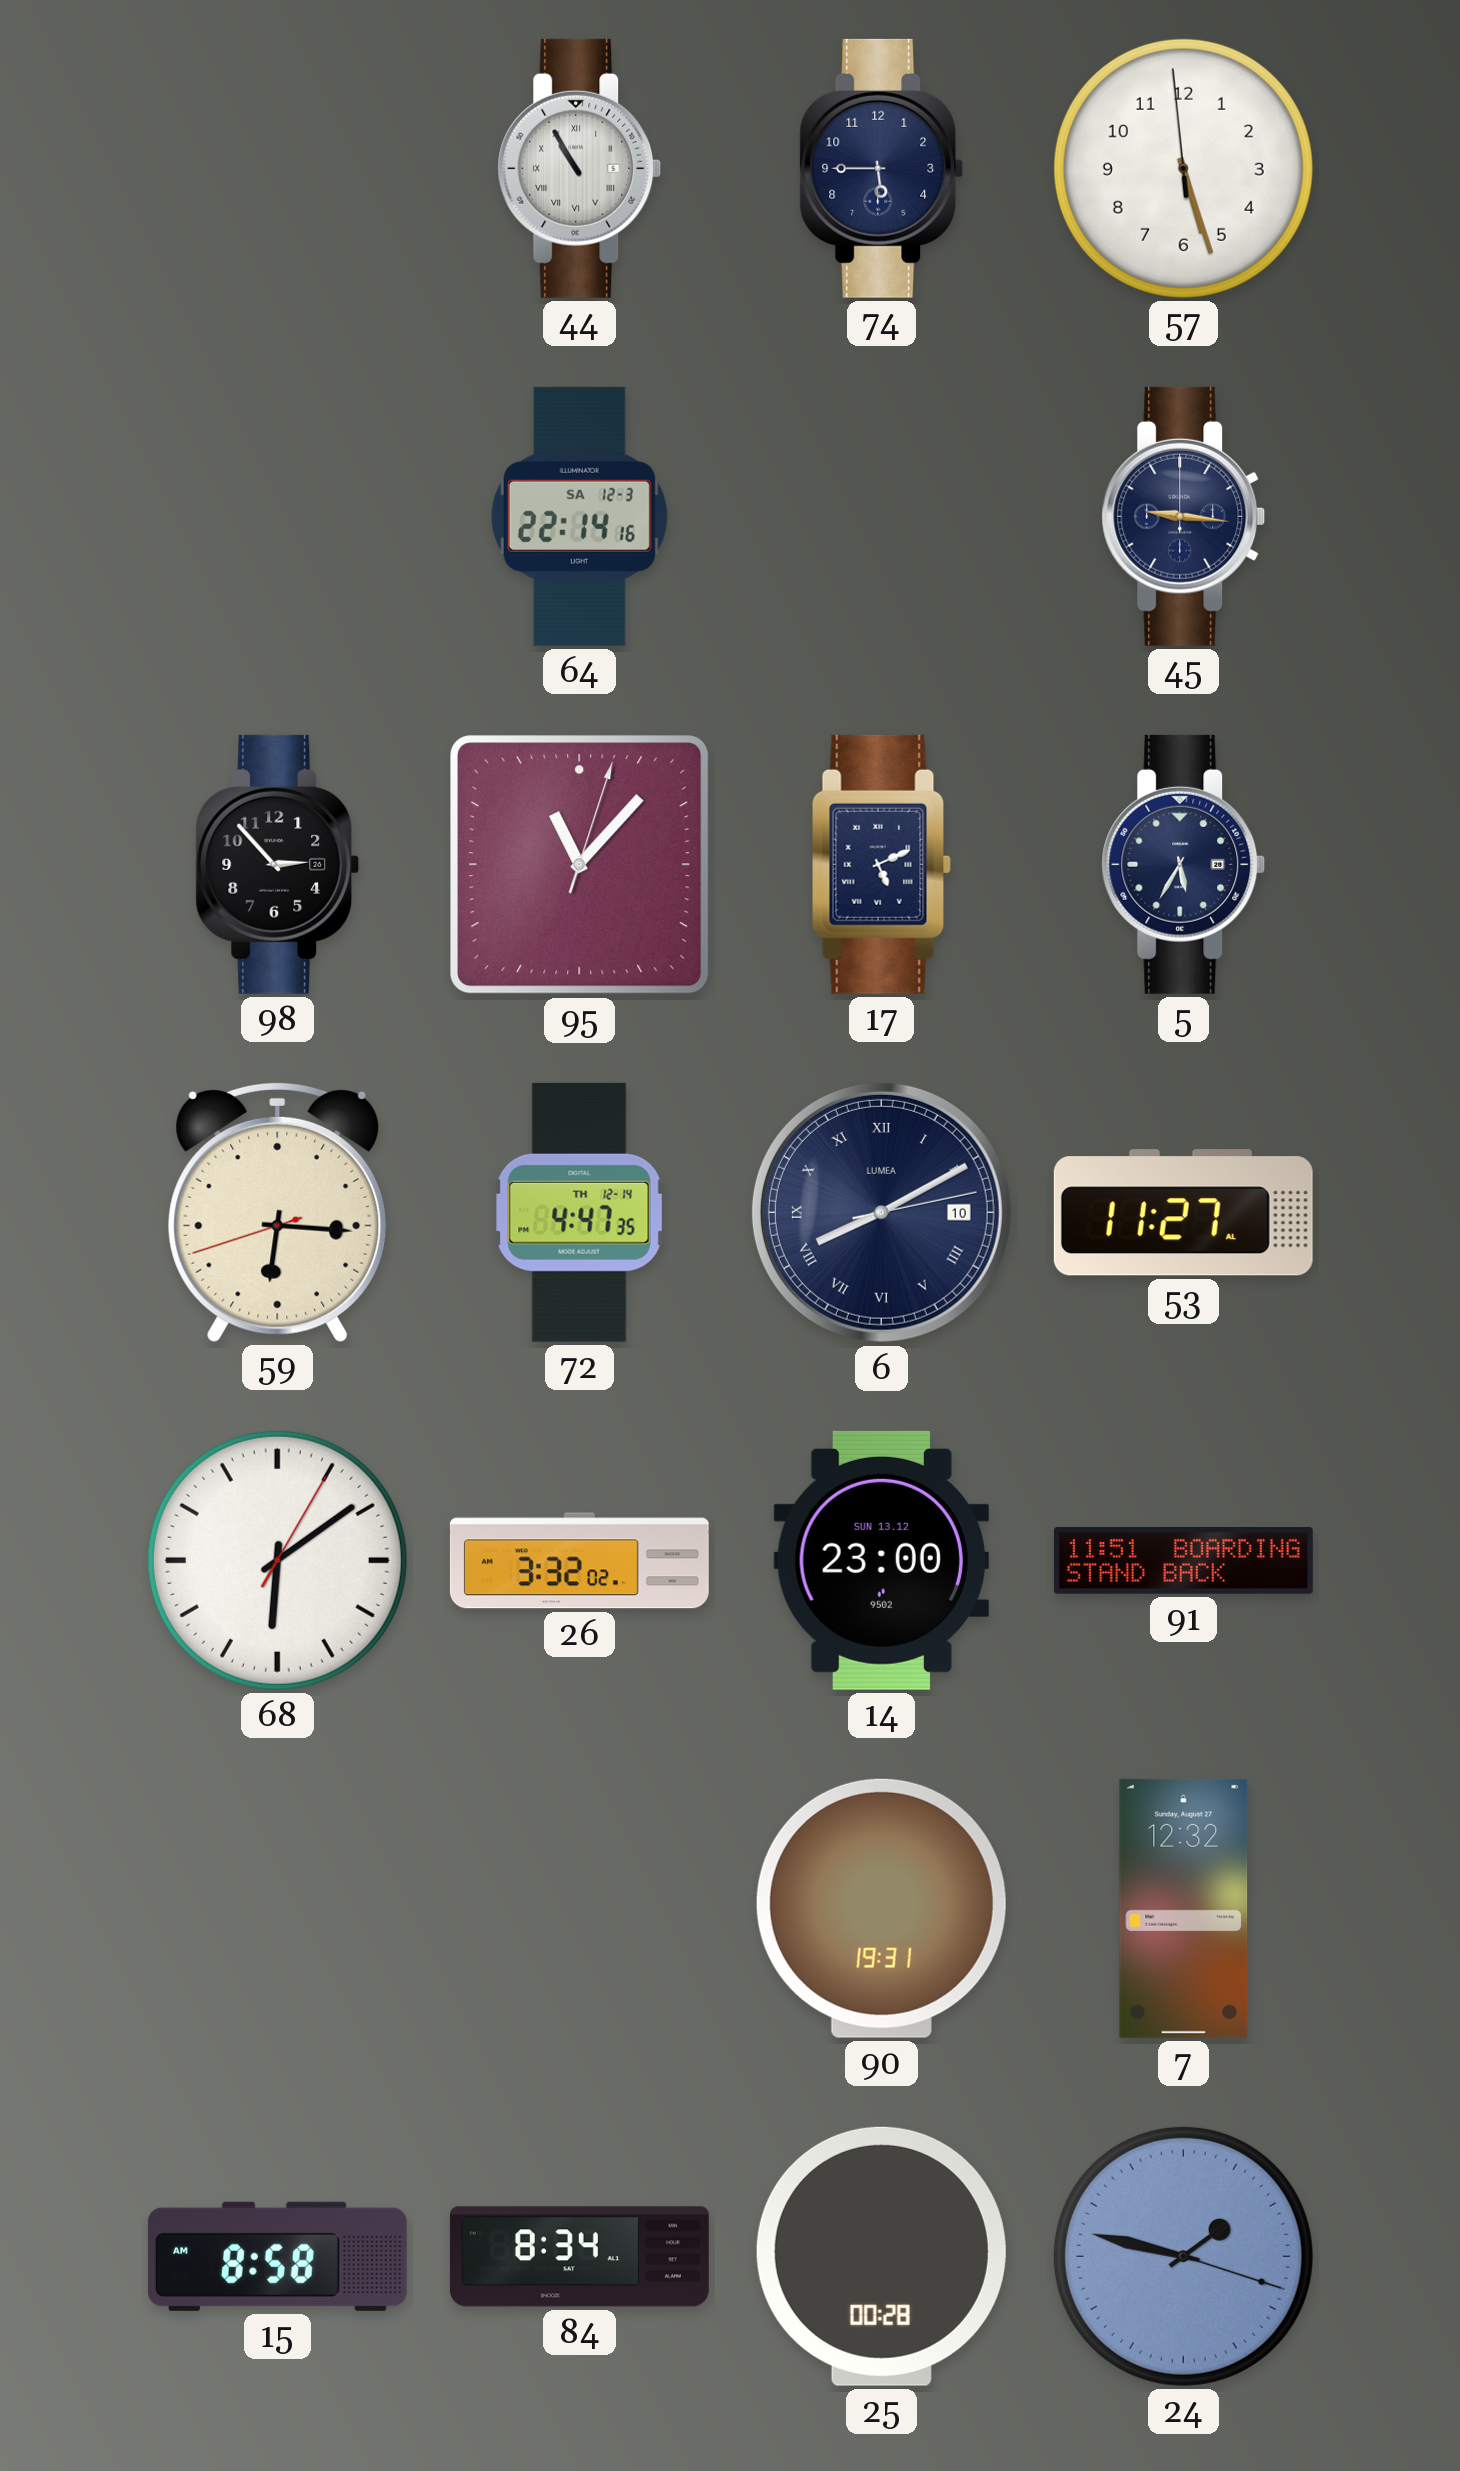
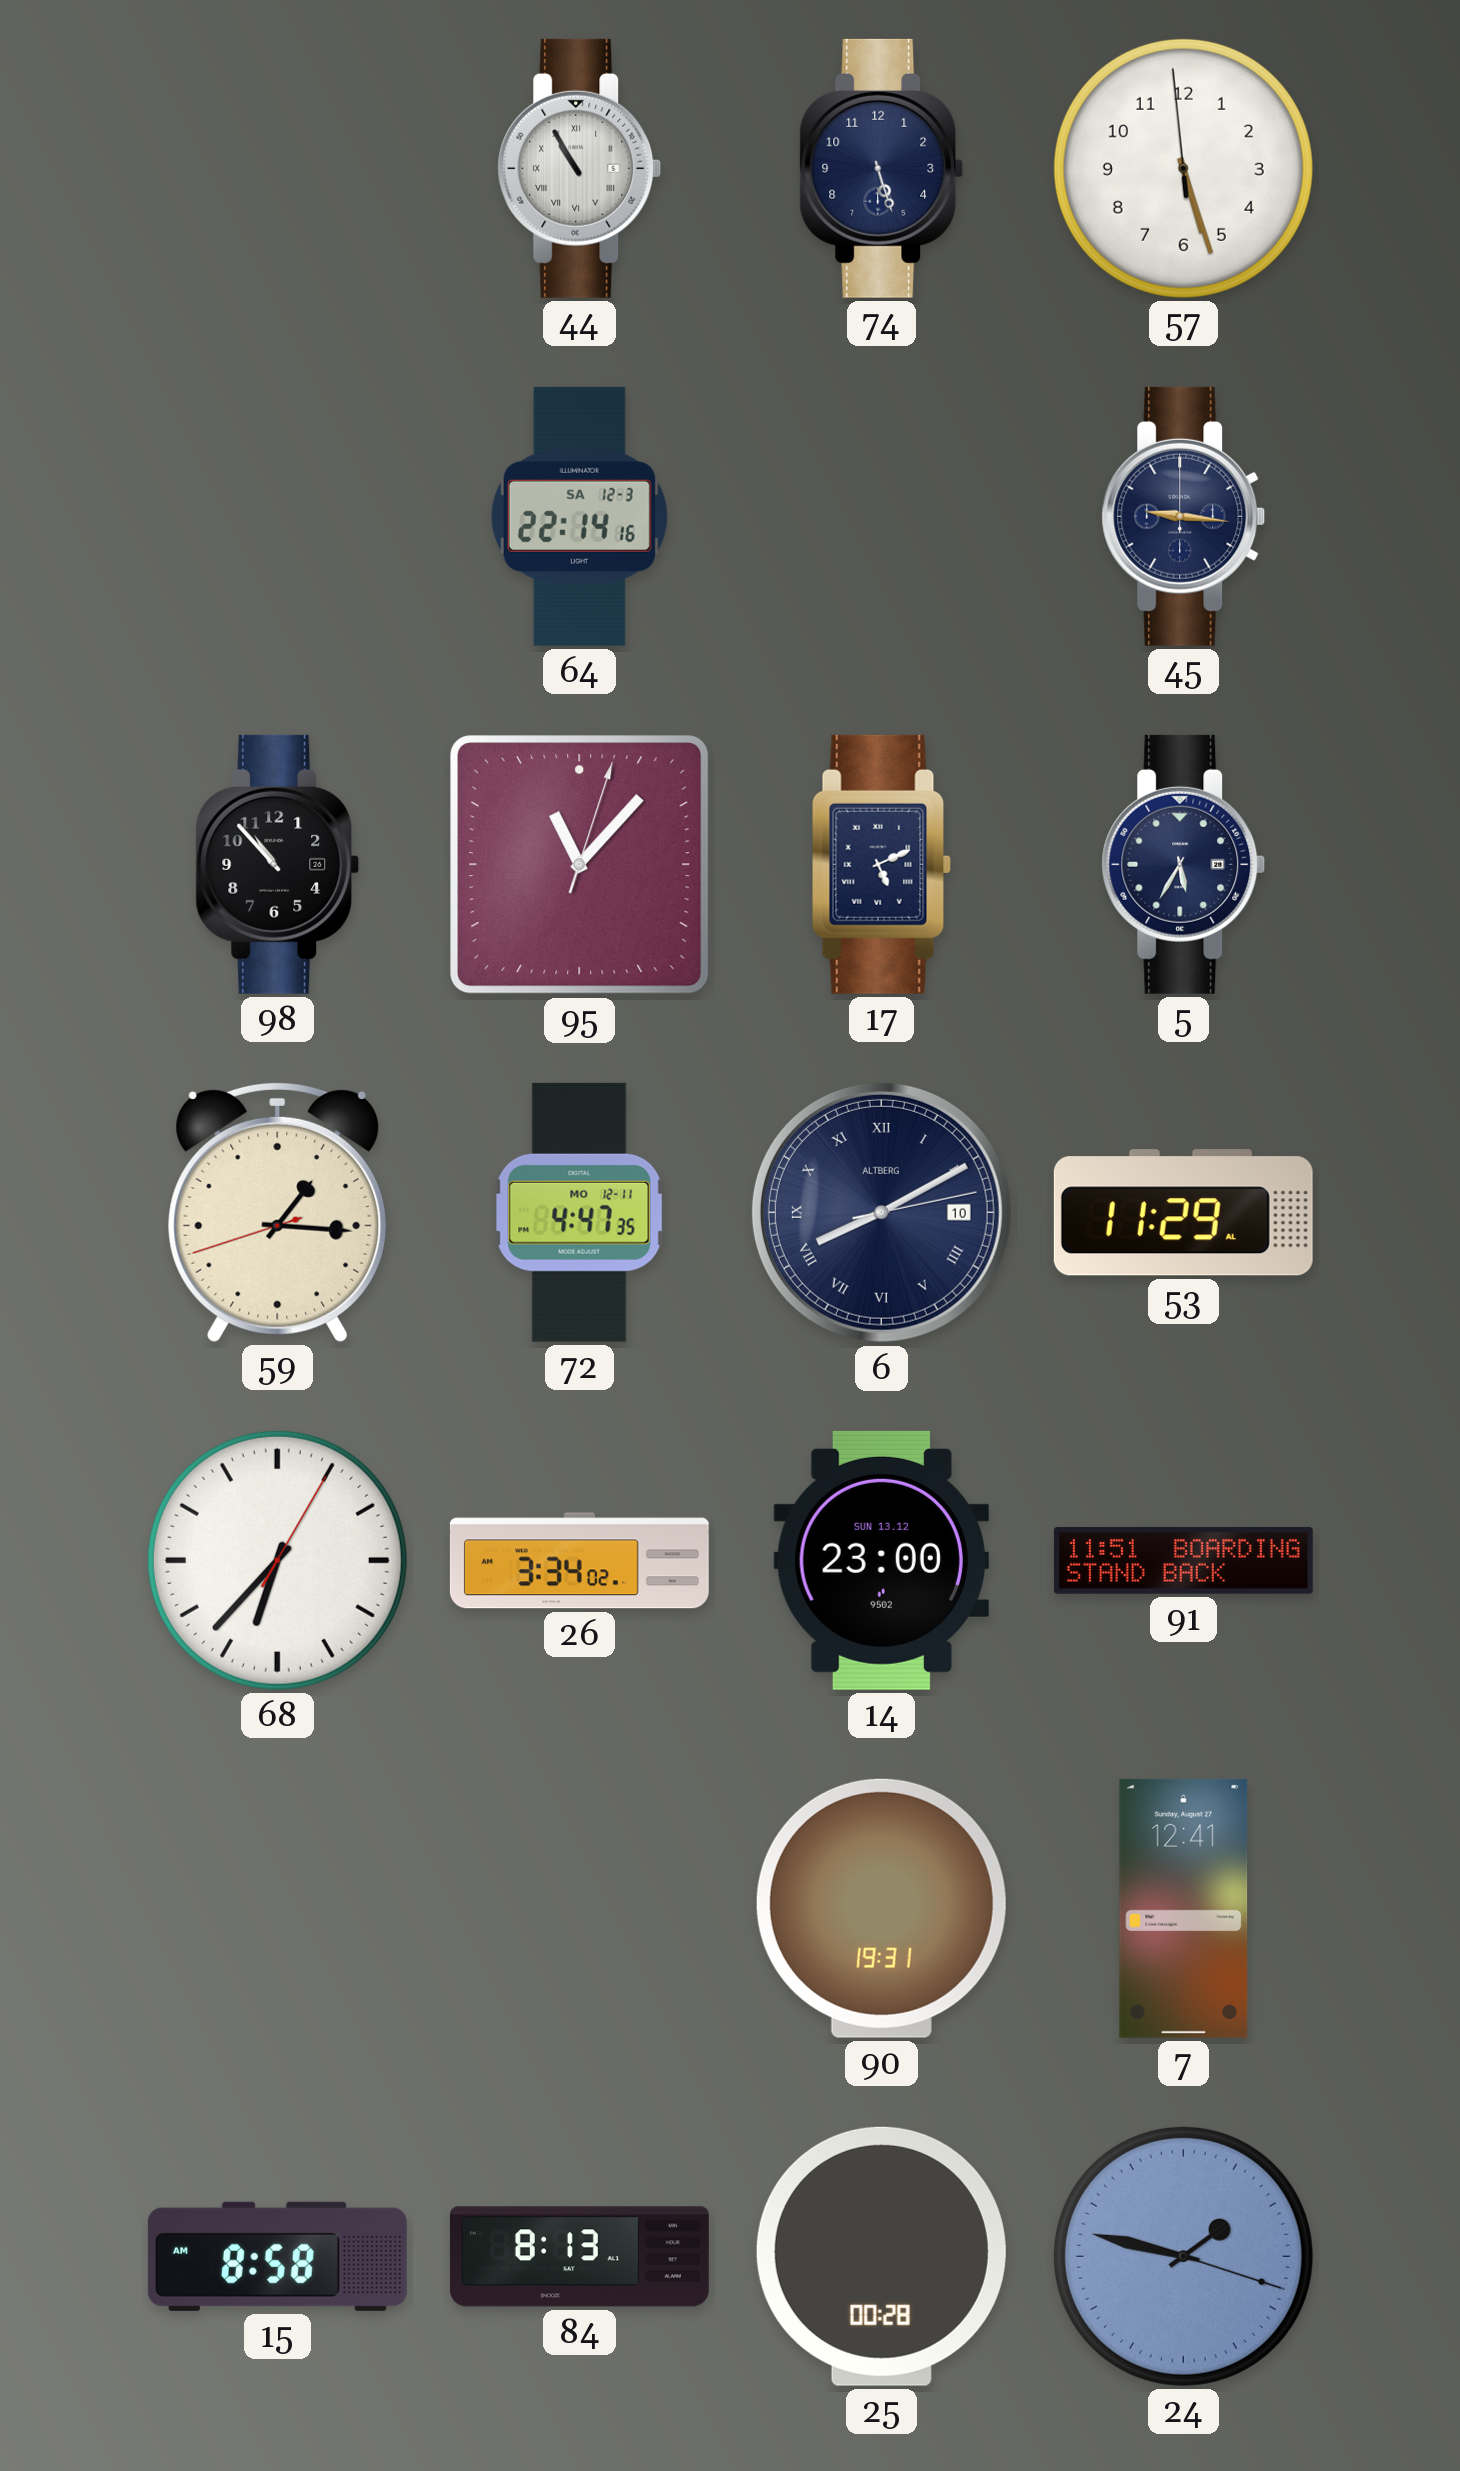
74: 5:45 -> 5:27 (882, 168)
98: 2:53 -> 10:53 (278, 864)
59: 6:15 -> 1:15 (278, 1212)
72 date: TH 12-14 -> MO 12-11 (580, 1212)
6 brand: LUMEA -> ALTBERG (881, 1212)
53: 11:27 -> 11:29 (1183, 1213)
68: 6:09 -> 6:37 (277, 1560)
26: 3:32 -> 3:34 (579, 1561)
7: 12:32 -> 12:41 (1184, 1908)
84: 8:34 -> 8:13 (579, 2257)
